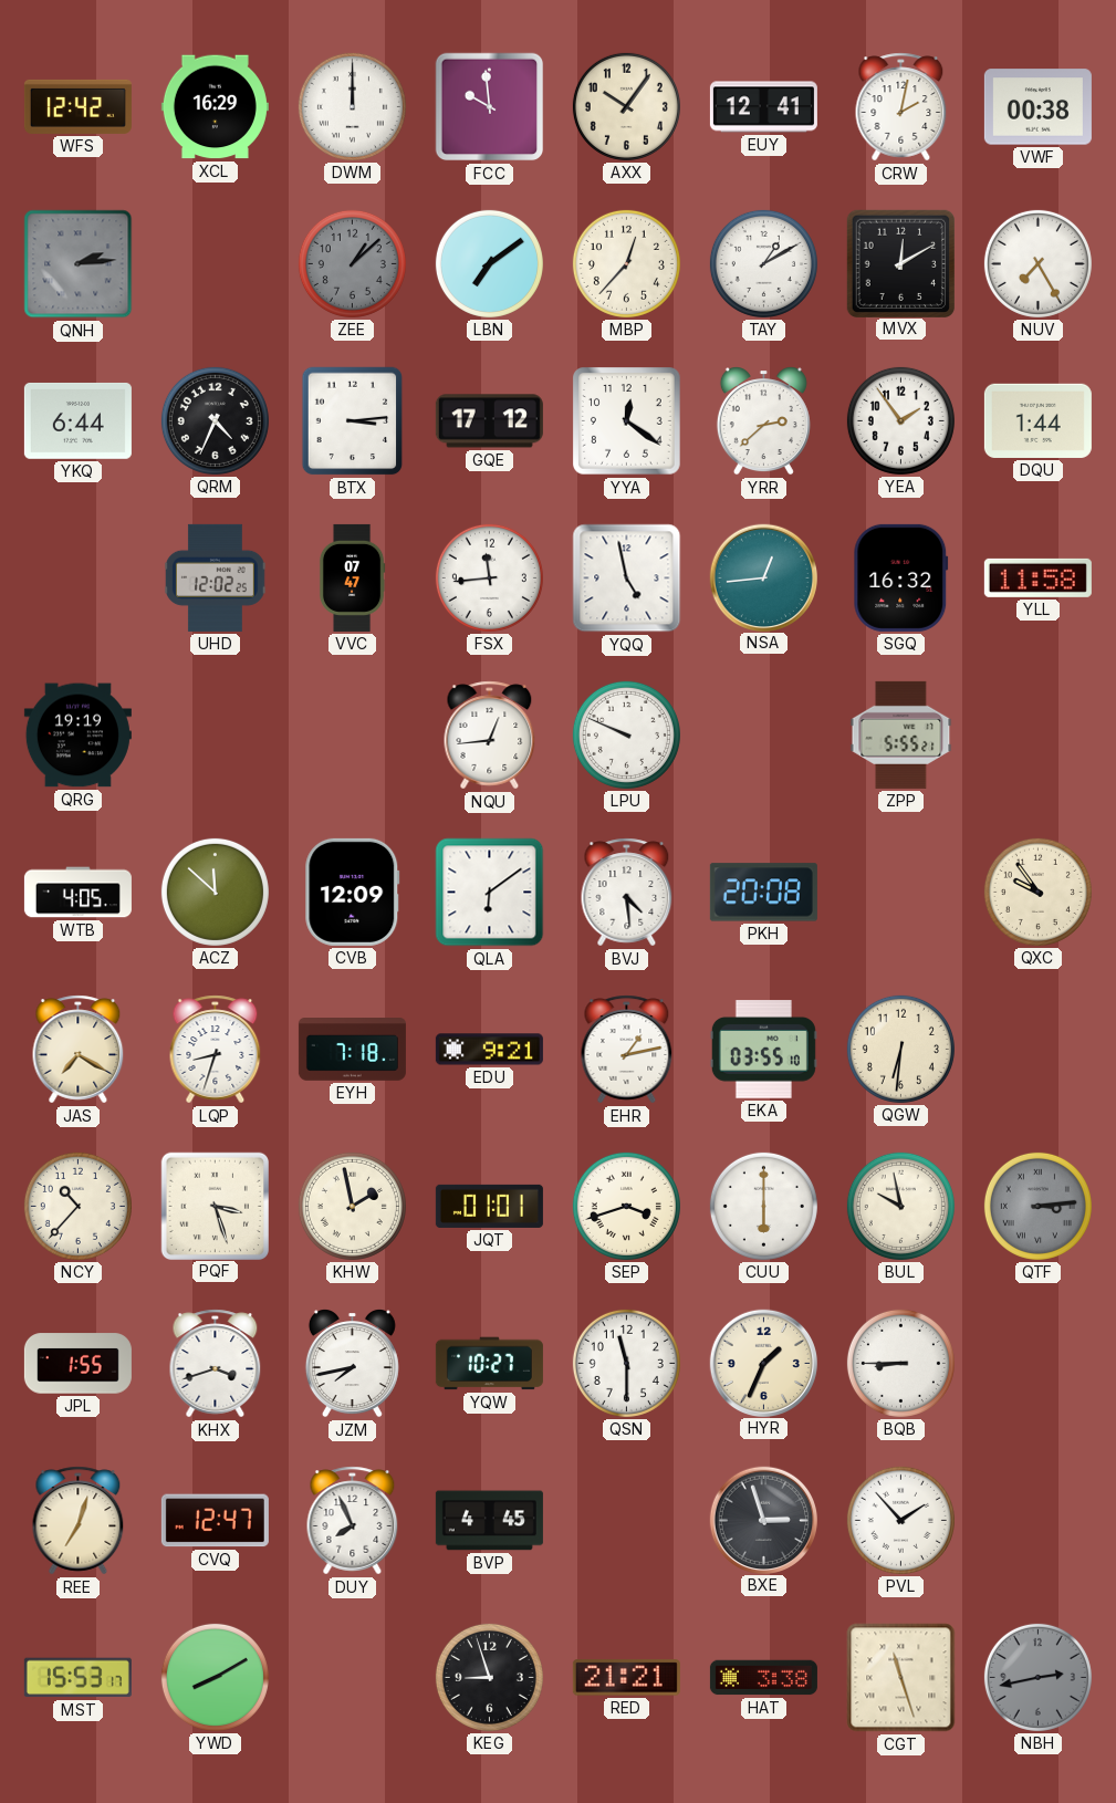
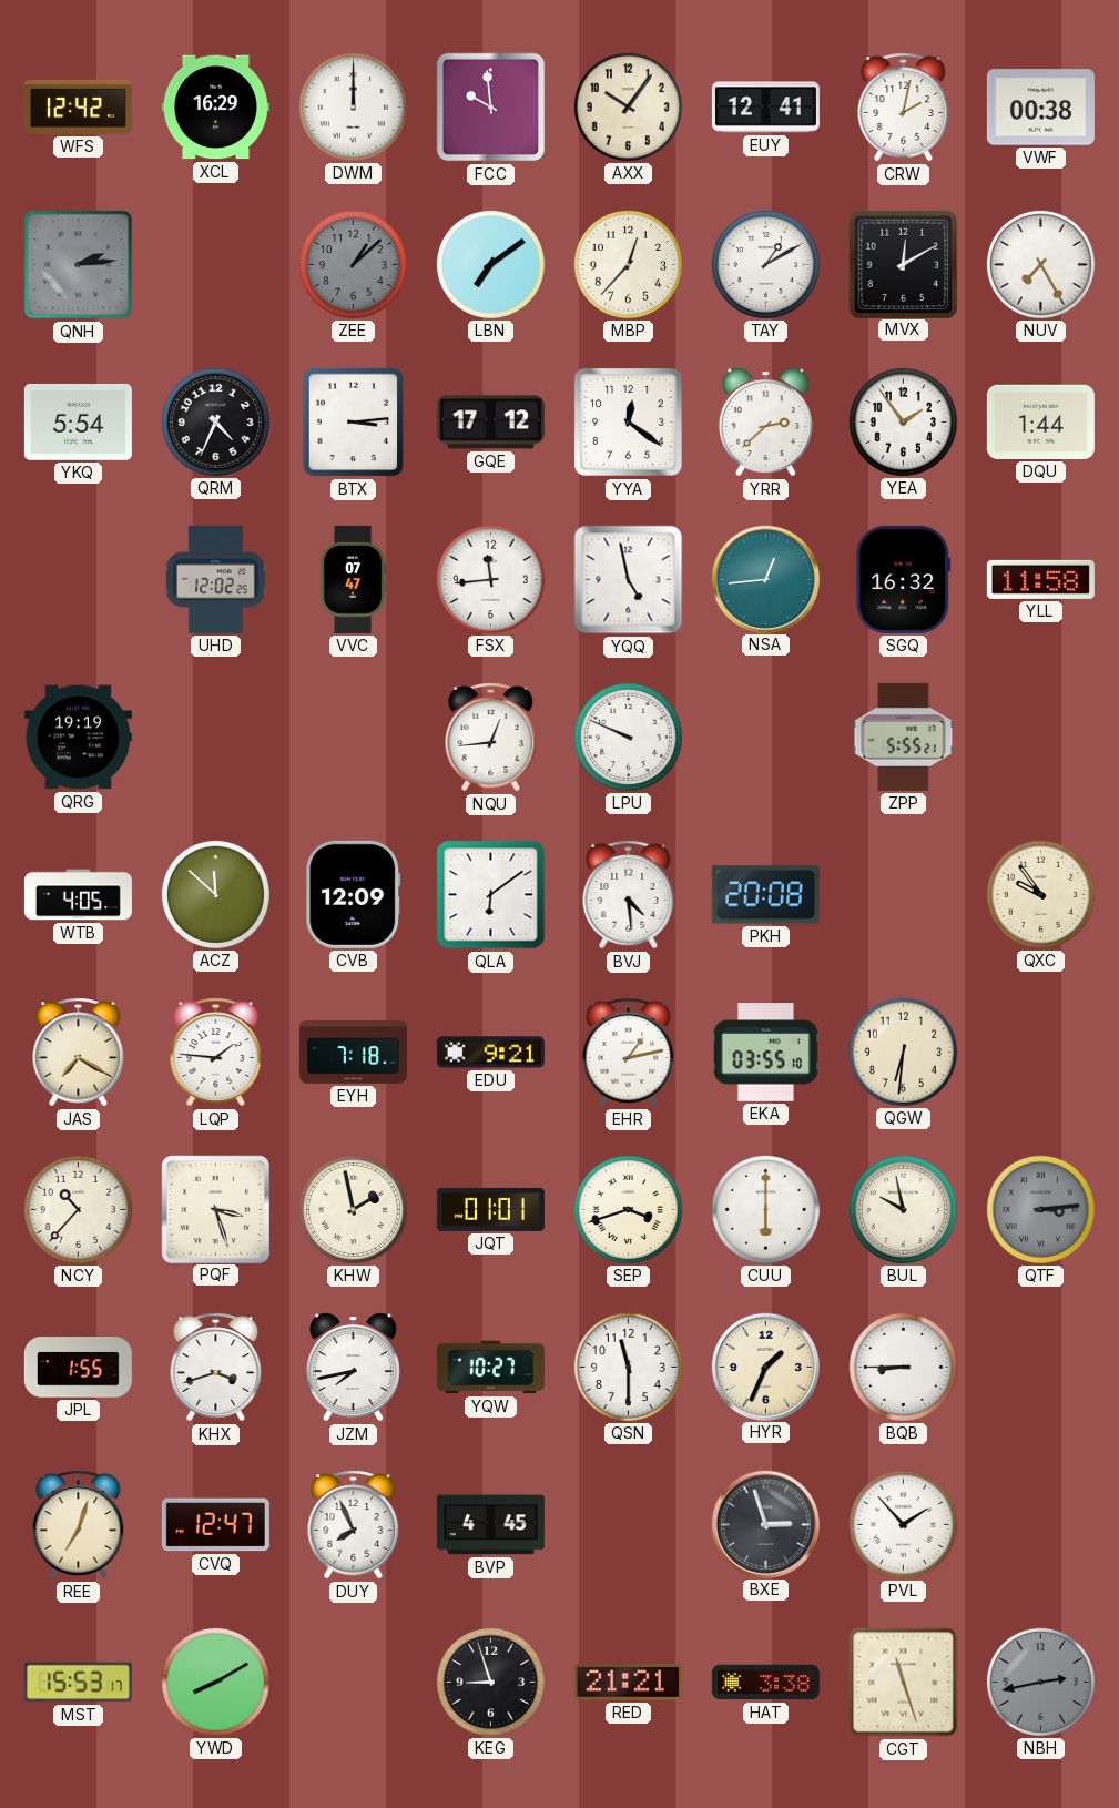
YKQ: 6:44 -> 5:54 (78, 423)
LQP: 8:33 -> 1:46 (216, 1053)
